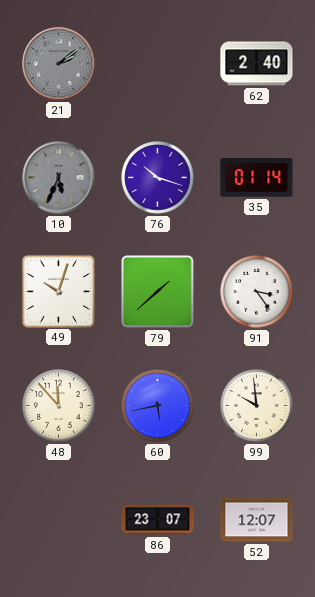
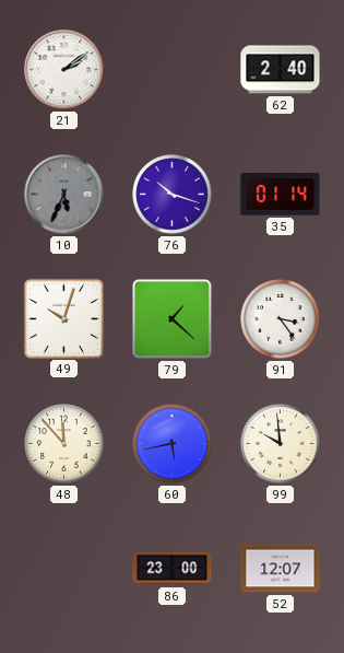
21 dial: grey -> white (64, 70)
79: 1:38 -> 1:22 (173, 319)
86: 23:07 -> 23:00 (173, 569)
